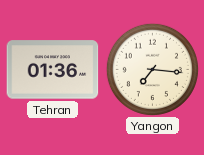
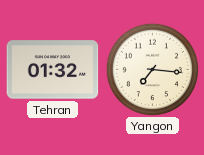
Tehran: 01:36 -> 01:32 (53, 70)
